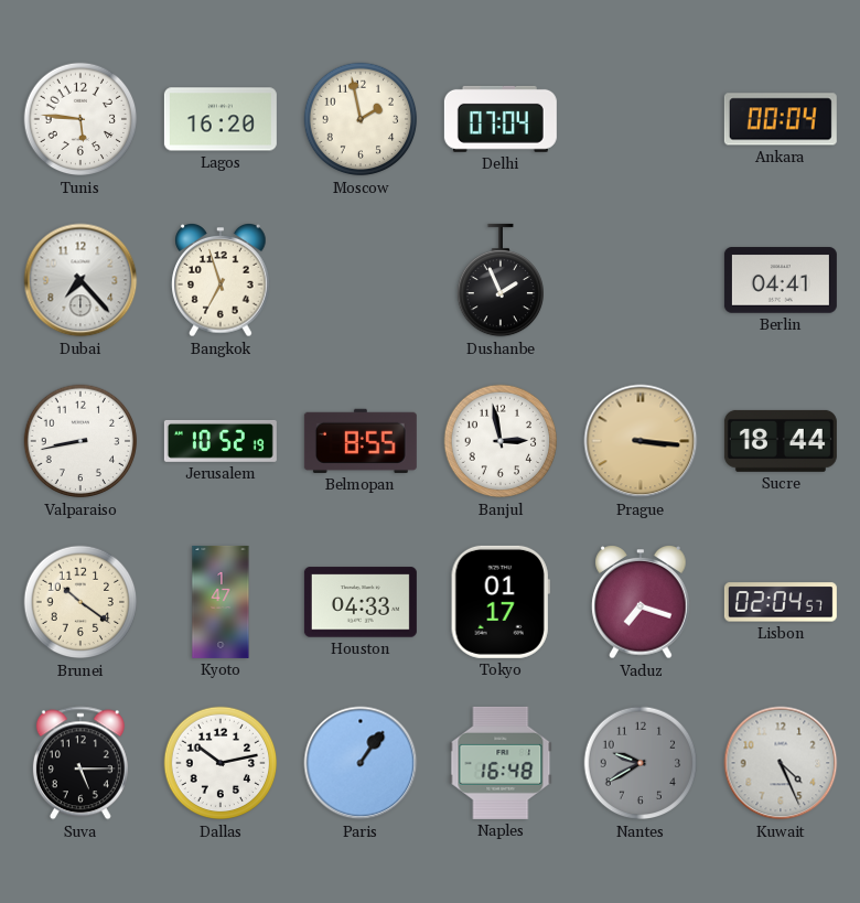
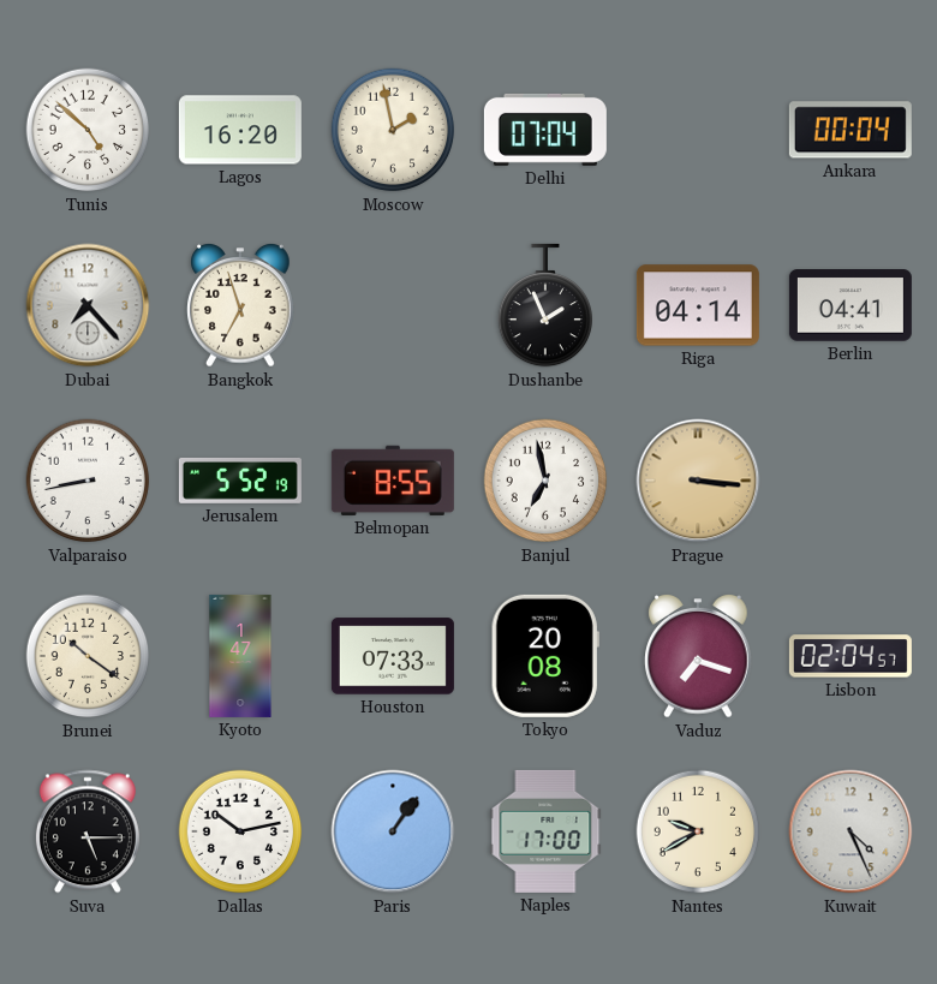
Tunis: 5:46 -> 4:52 (88, 130)
Riga: none -> 04:14 (698, 305)
Jerusalem: 10:52 -> 5:52 (240, 481)
Banjul: 2:58 -> 6:58 (545, 481)
Sucre: 18:44 -> none (781, 441)
Houston: 04:33 -> 07:33 (393, 656)
Tokyo: 01:17 -> 20:08 (545, 656)
Naples: 16:48 -> 17:00 (545, 831)
Nantes dial: grey -> cream (698, 831)
